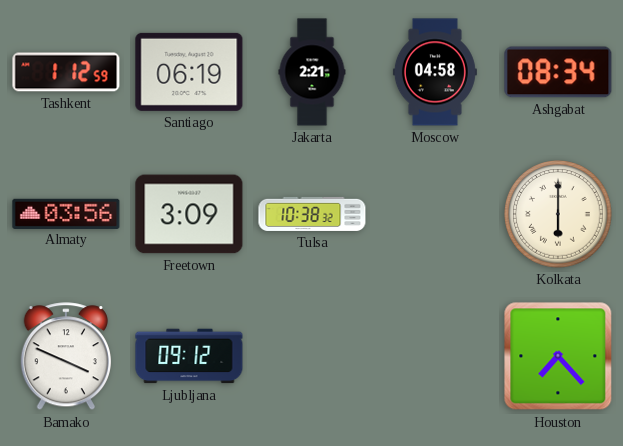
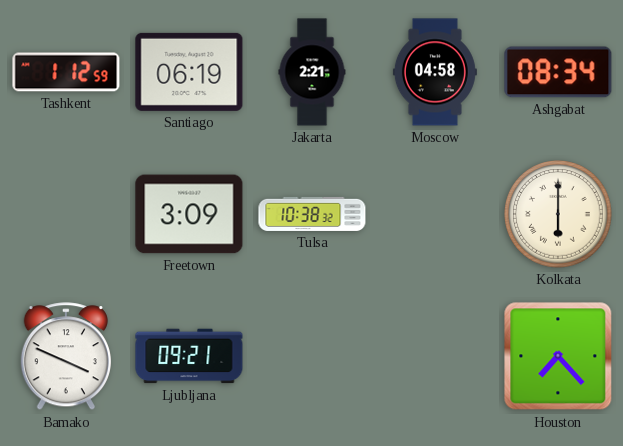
Almaty: 03:56 -> none (66, 213)
Ljubljana: 09:12 -> 09:21 (189, 356)
